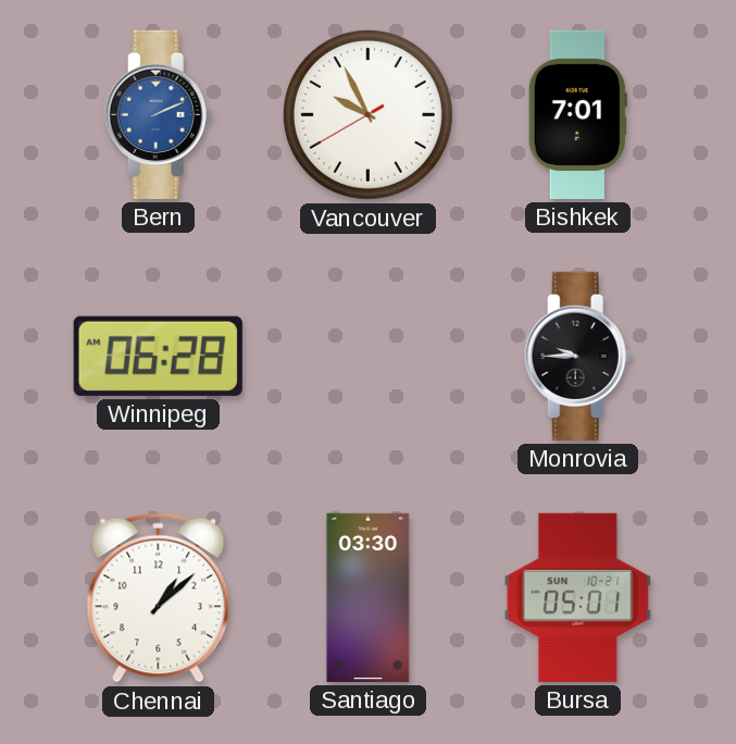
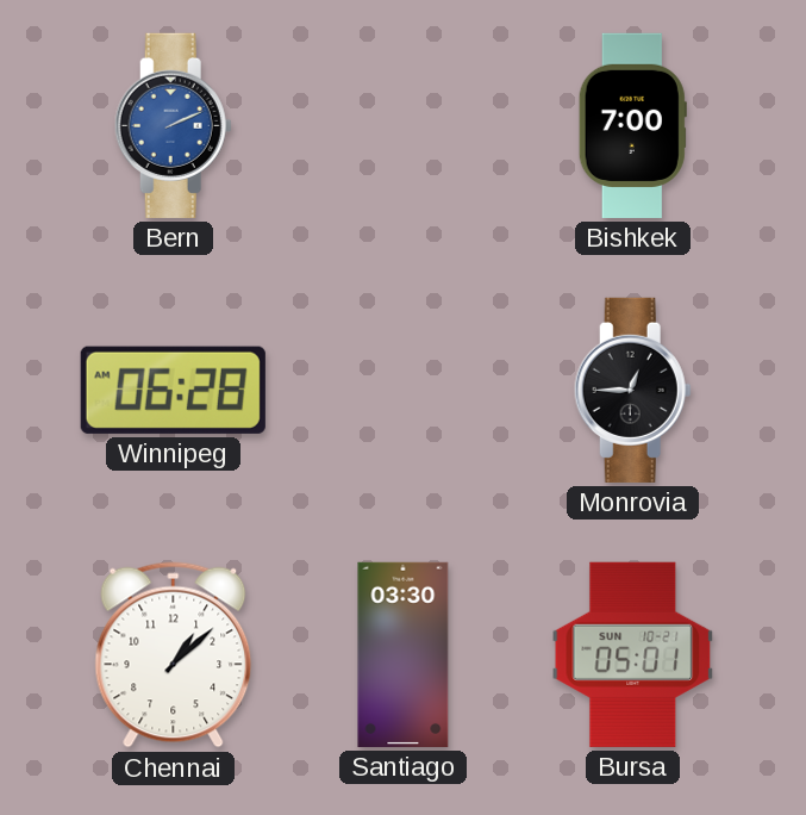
Vancouver: 9:55 -> none (367, 114)
Bishkek: 7:01 -> 7:00 (632, 125)
Monrovia: 9:45 -> 12:45 (632, 390)
